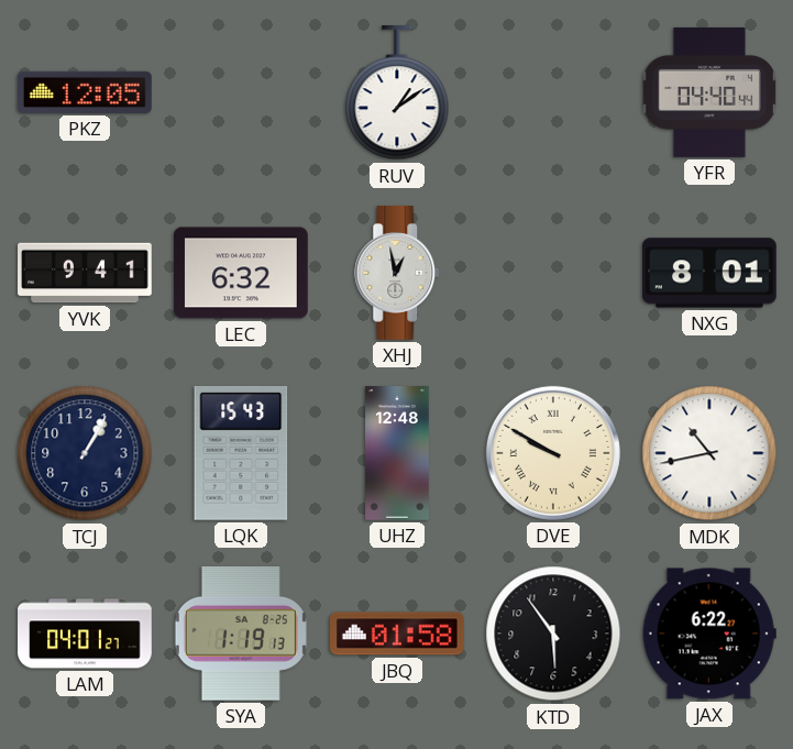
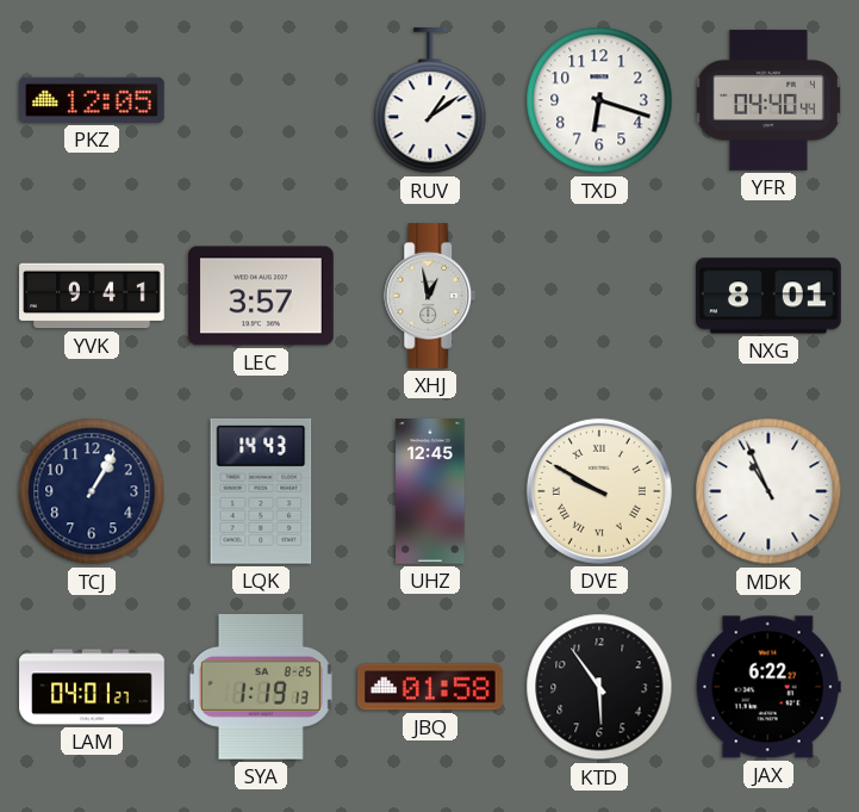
TXD: none -> 6:18 (599, 100)
LEC: 6:32 -> 3:57 (261, 296)
LQK: 15:43 -> 14:43 (261, 491)
UHZ: 12:48 -> 12:45 (430, 491)
MDK: 10:43 -> 10:56 (768, 491)
